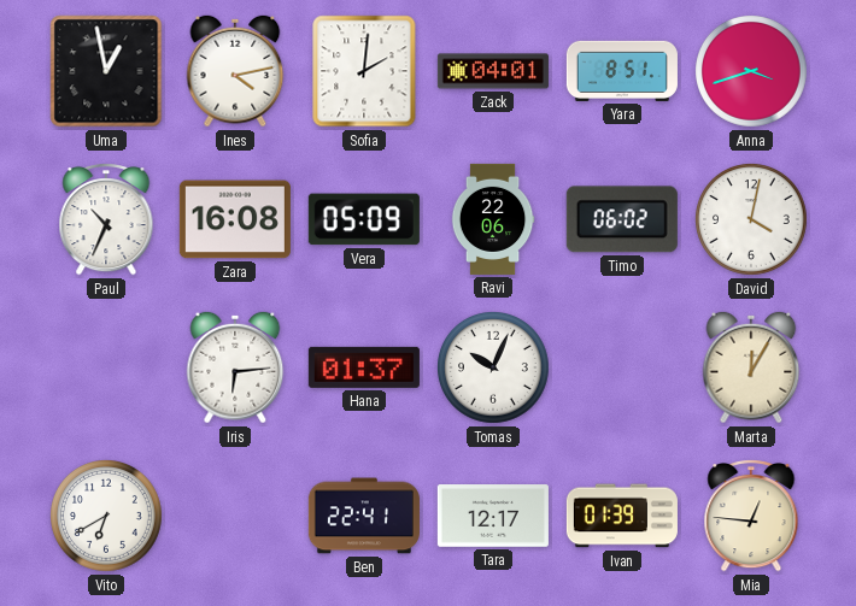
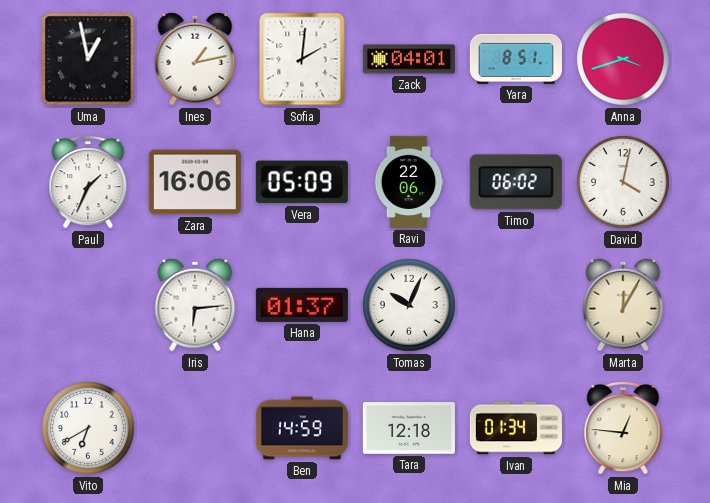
Ines: 4:13 -> 1:13 (195, 59)
Paul: 10:34 -> 1:34 (88, 183)
Zara: 16:08 -> 16:06 (195, 182)
Ben: 22:41 -> 14:59 (302, 428)
Tara: 12:17 -> 12:18 (409, 428)
Ivan: 01:39 -> 01:34 (516, 428)
